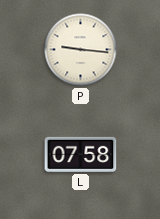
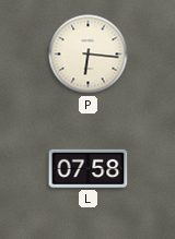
P: 9:16 -> 6:16 (89, 55)
